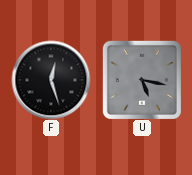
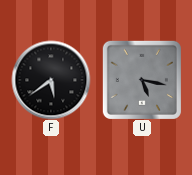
F: 12:27 -> 5:39 (51, 80)
